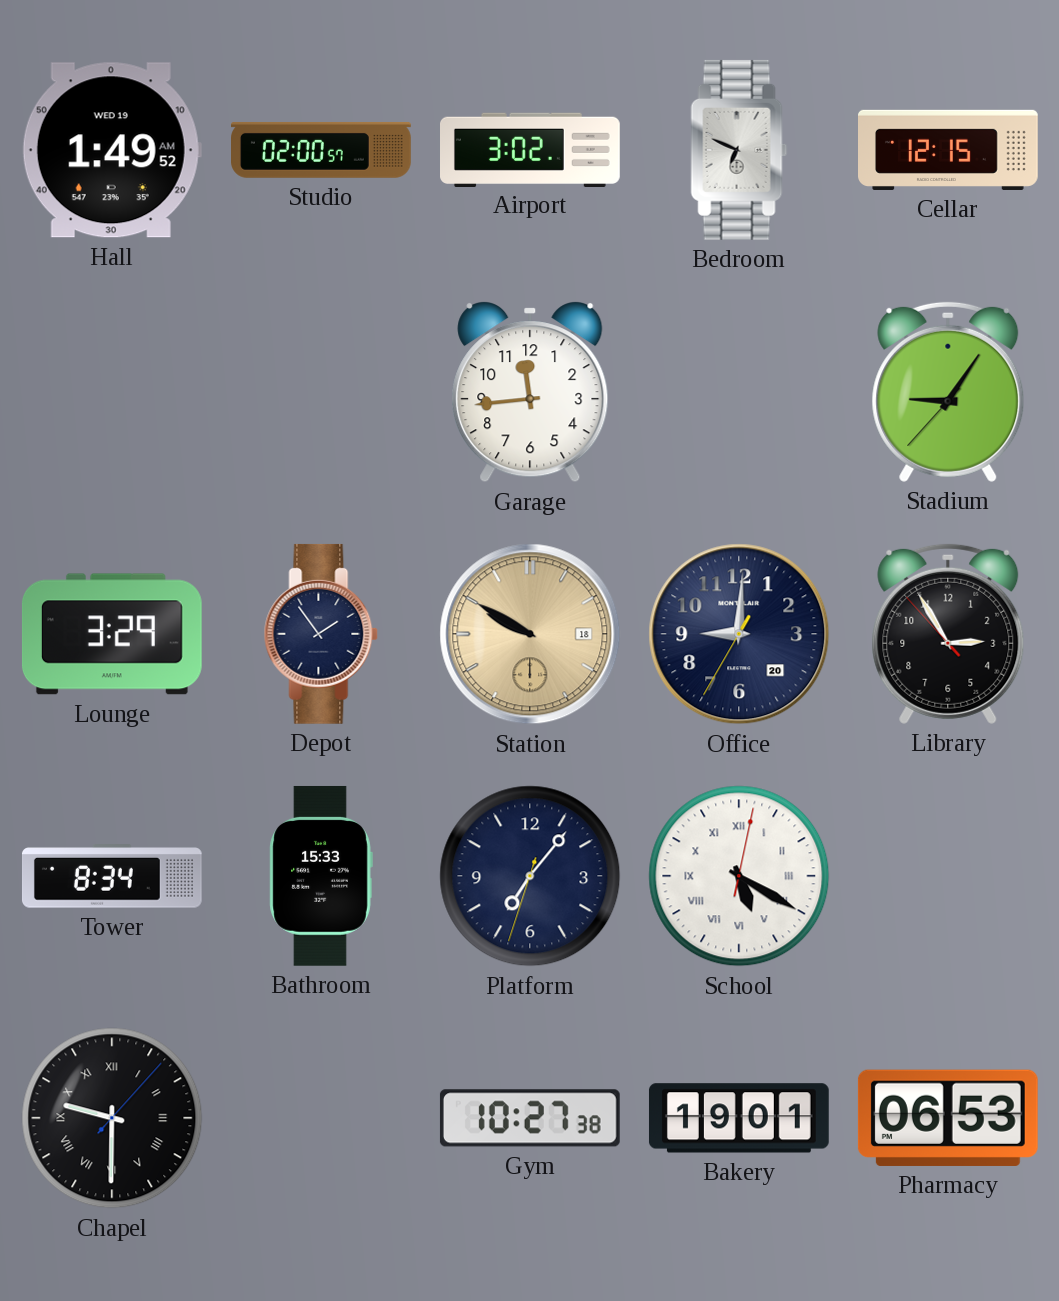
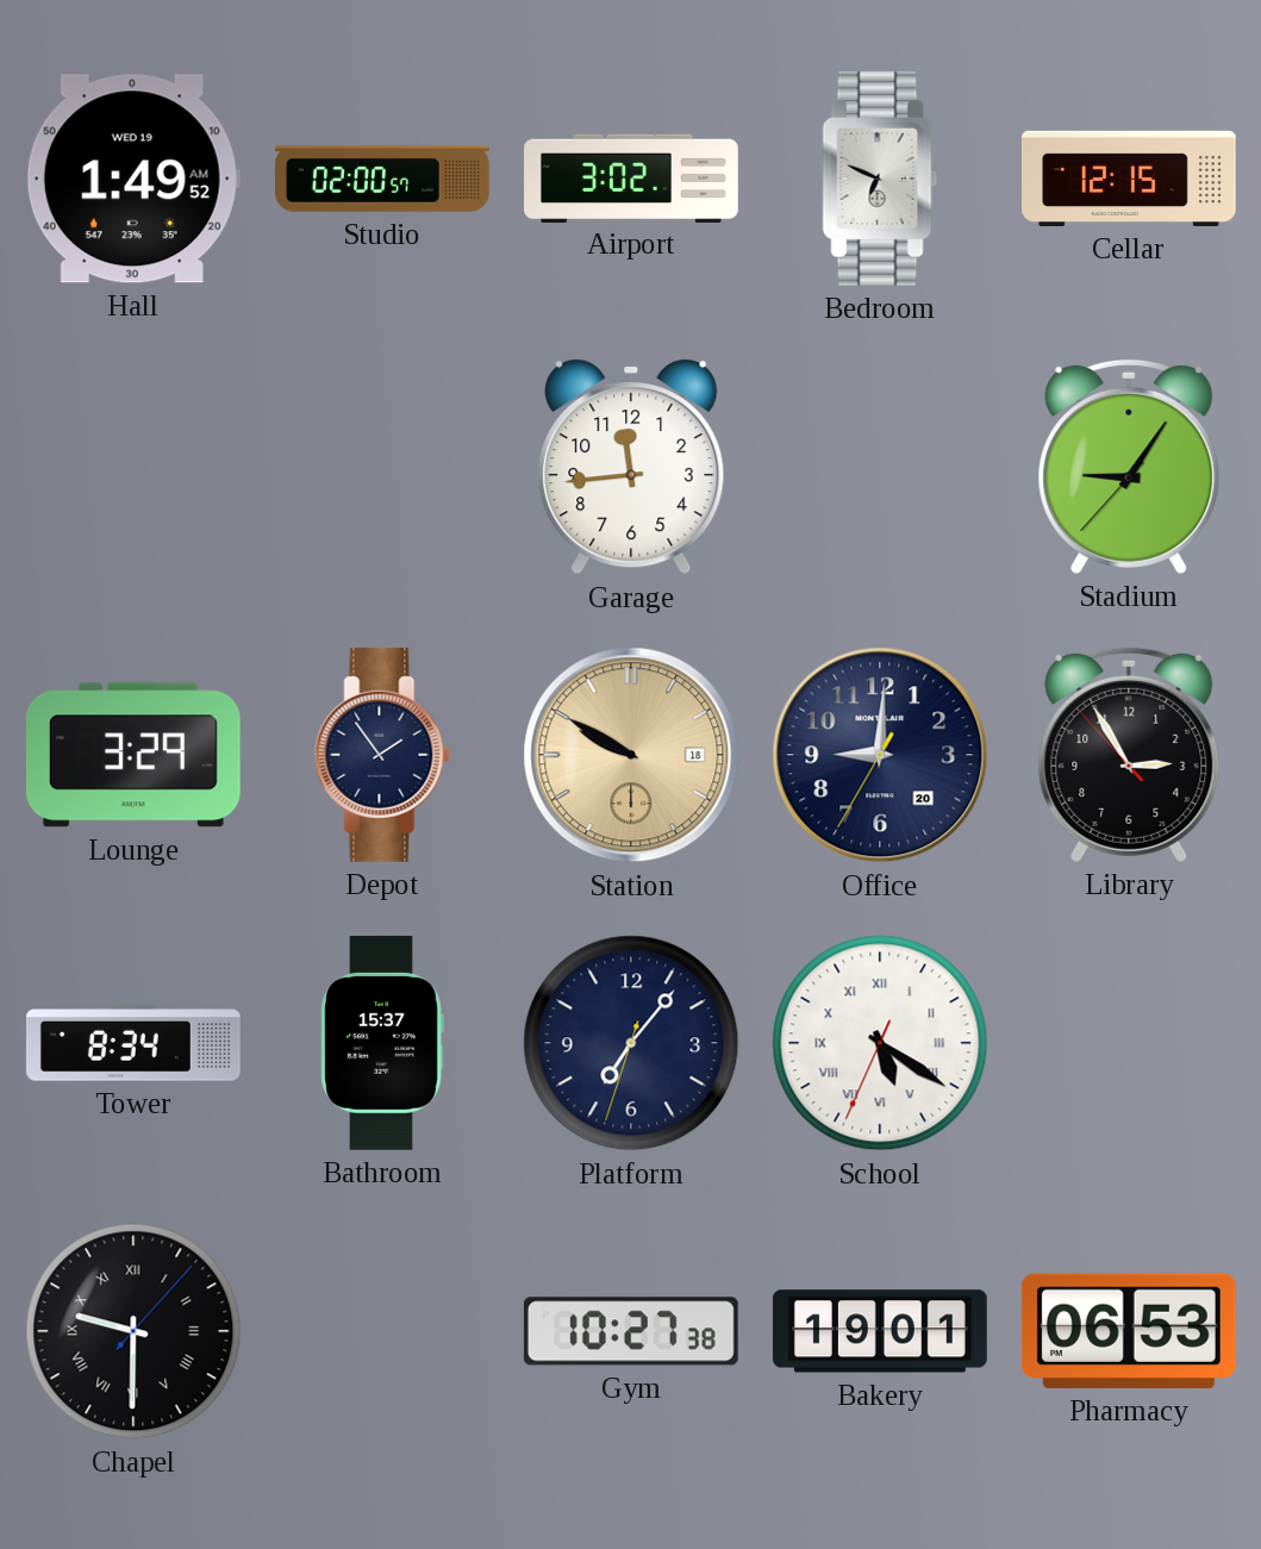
Bathroom: 15:33 -> 15:37 (382, 1043)
School: 5:20:02 -> 5:20:34 (880, 1043)
